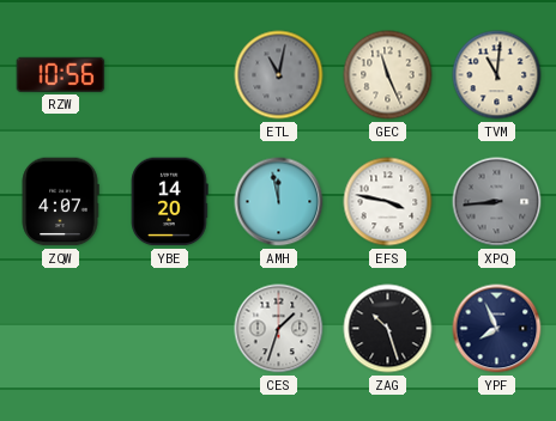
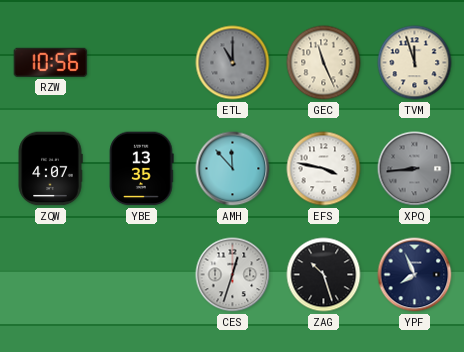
ETL: 11:02 -> 11:00 (233, 63)
TVM: 11:01 -> 11:57 (415, 63)
YBE: 14:20 -> 13:35 (142, 169)
AMH: 11:58 -> 11:53 (233, 169)
CES: 1:33 -> 12:33 (233, 275)
